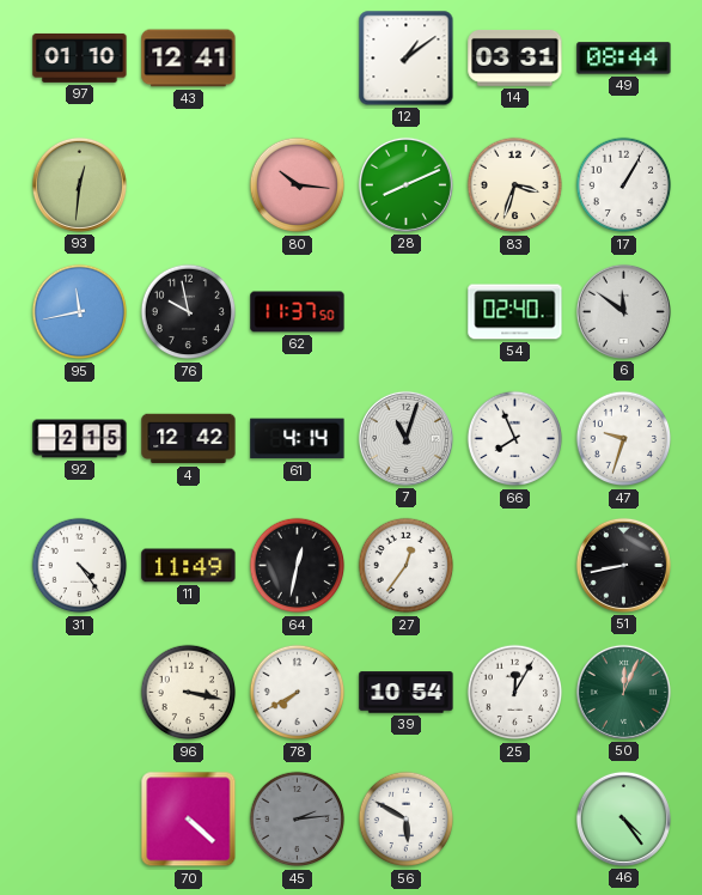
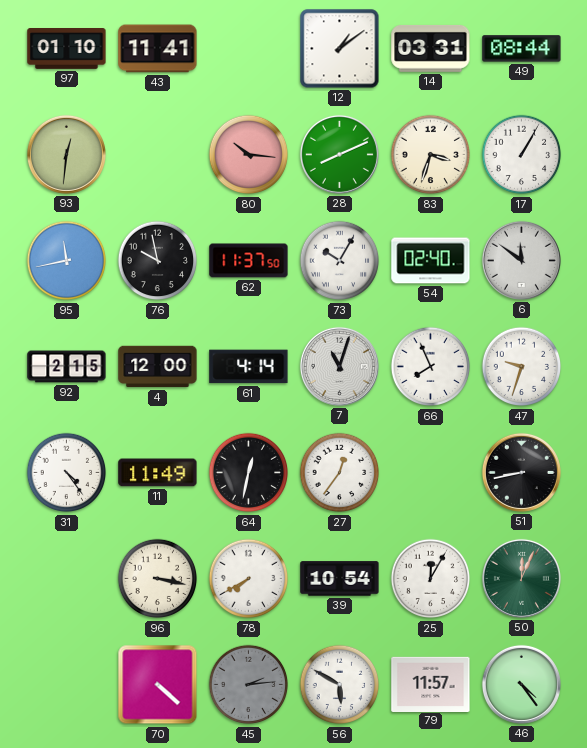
43: 12:41 -> 11:41 (158, 49)
73: none -> 10:05 (340, 261)
4: 12:42 -> 12:00 (158, 367)
79: none -> 11:57 (431, 684)
